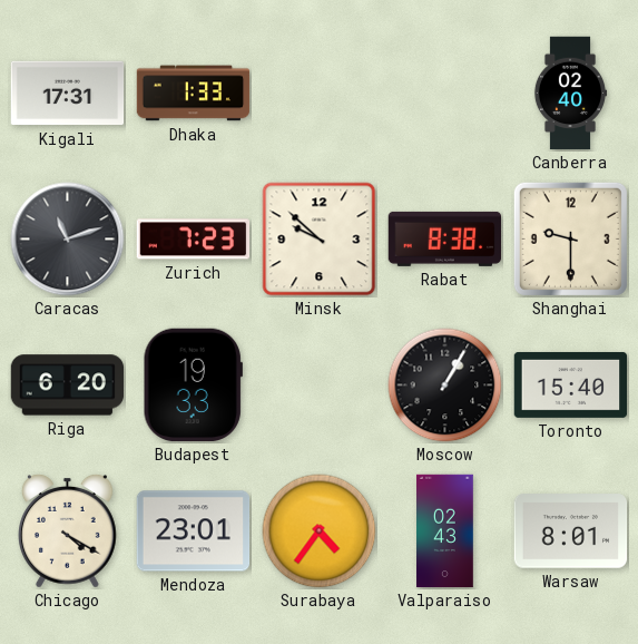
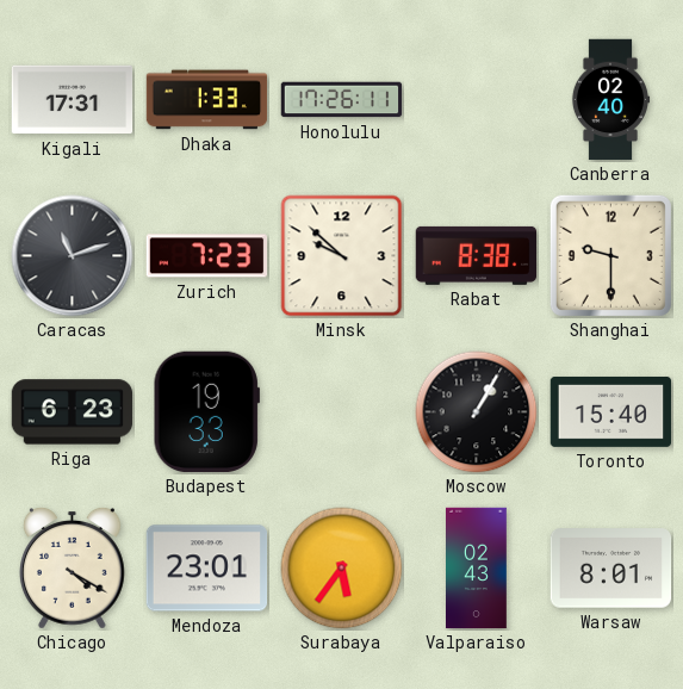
Honolulu: none -> 17:26 (342, 100)
Riga: 6:20 -> 6:23 (73, 412)
Surabaya: 4:36 -> 5:36 (342, 569)
